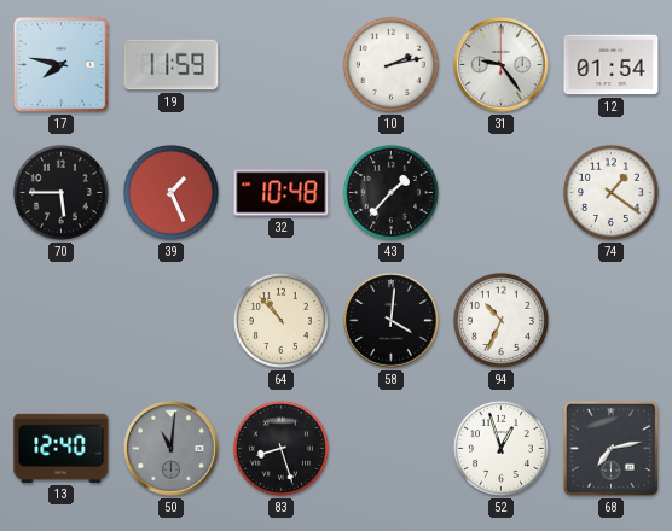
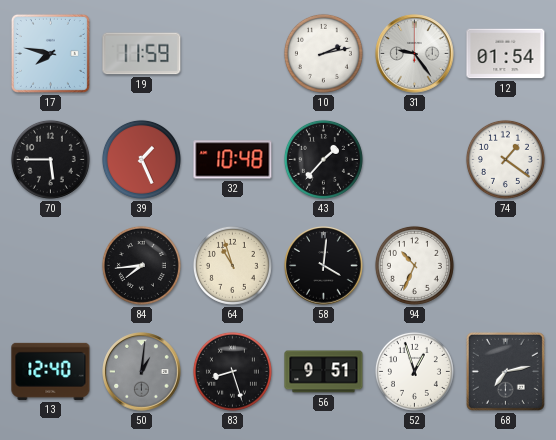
84: none -> 7:44 (141, 265)
64: 10:53 -> 10:57 (232, 265)
50: 11:01 -> 1:01 (142, 372)
56: none -> 9:51 (324, 372)
